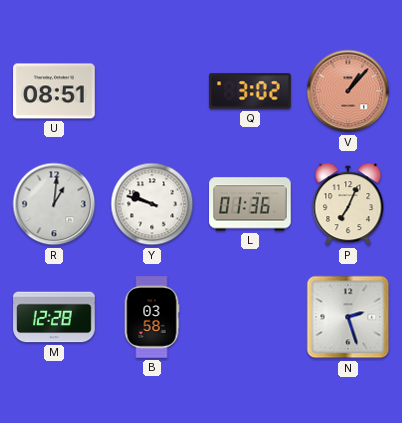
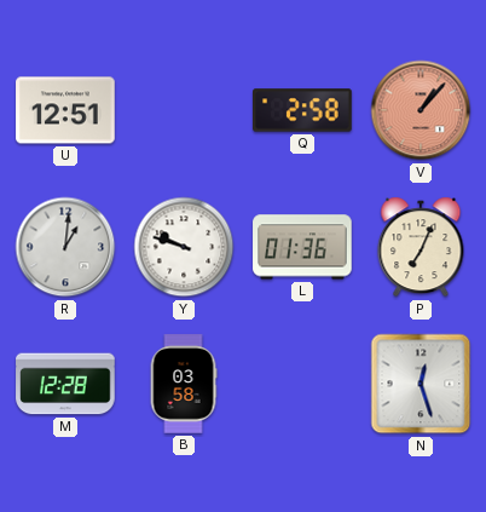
U: 08:51 -> 12:51 (65, 110)
Q: 3:02 -> 2:58 (302, 110)
N: 2:27 -> 12:27 (421, 384)
